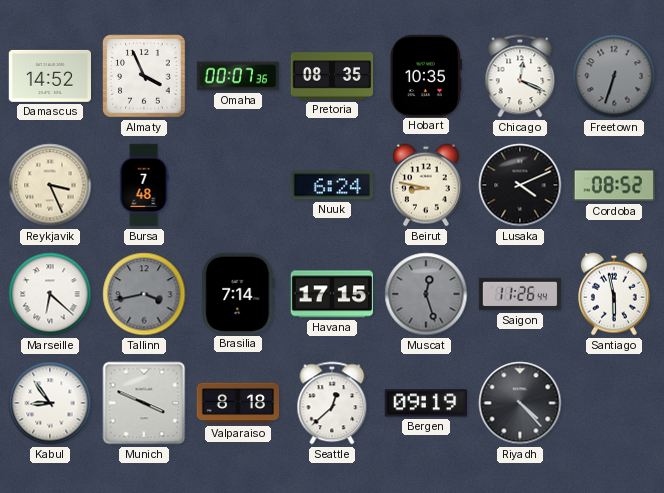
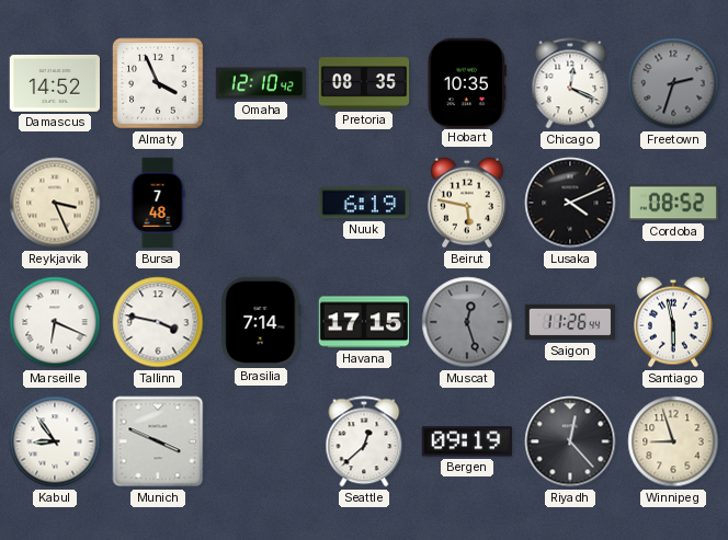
Omaha: 00:07 -> 12:10 (261, 83)
Freetown: 6:33 -> 2:33 (673, 83)
Nuuk: 6:24 -> 6:19 (364, 203)
Beirut: 8:47 -> 5:47 (468, 203)
Marseille: 6:22 -> 6:19 (55, 322)
Tallinn: 3:43 -> 3:47 (158, 322)
Tallinn dial: grey -> white (158, 322)
Valparaiso: 8:18 -> none (238, 403)
Riyadh: 4:23 -> 12:23 (570, 441)
Winnipeg: none -> 8:57 (673, 441)
